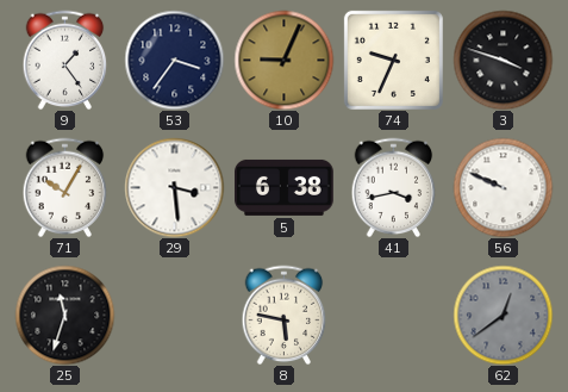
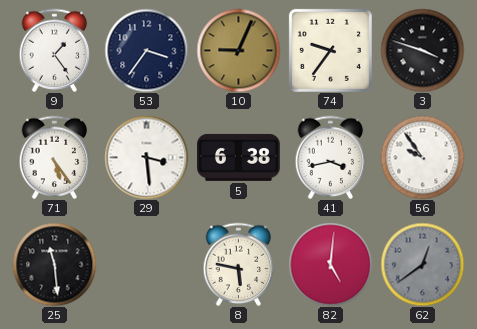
74: 9:34 -> 9:36 (330, 50)
71: 10:05 -> 5:24 (55, 157)
56: 9:49 -> 9:54 (422, 157)
25: 11:33 -> 11:29 (54, 264)
82: none -> 5:01 (330, 264)
